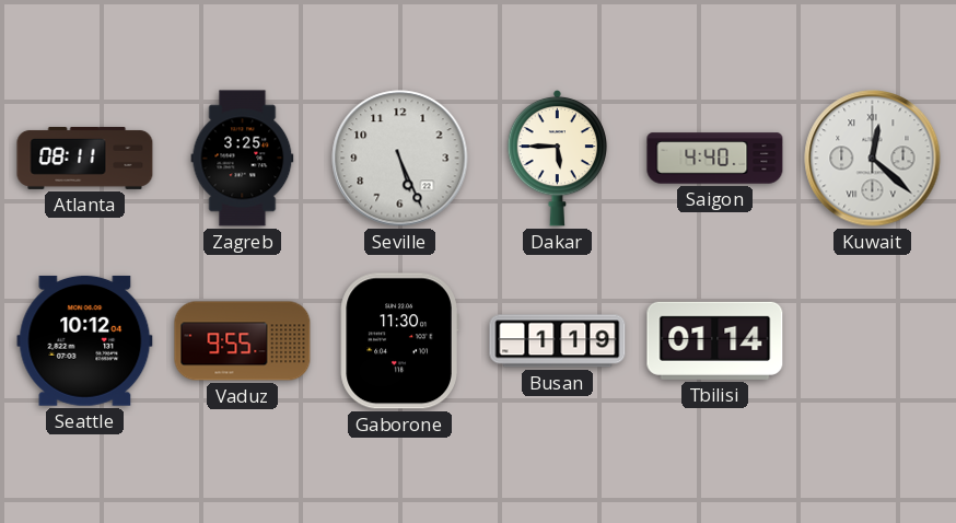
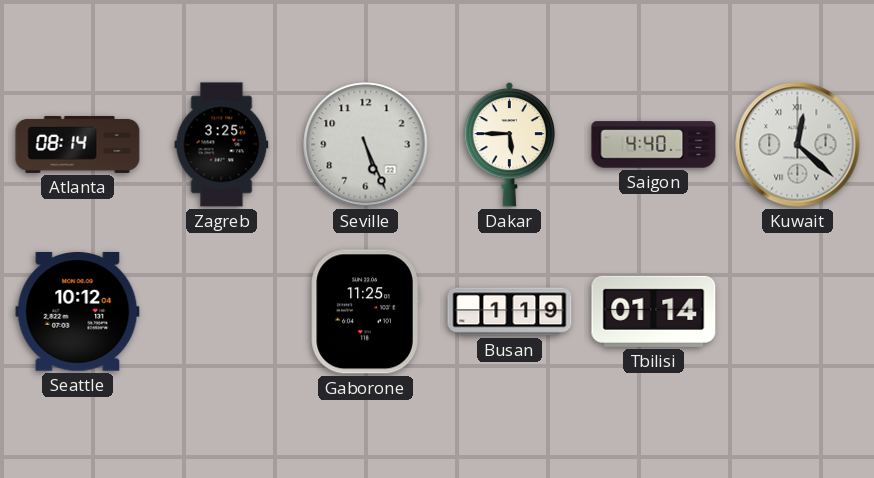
Atlanta: 08:11 -> 08:14 (78, 144)
Vaduz: 9:55 -> none (243, 341)
Gaborone: 11:30 -> 11:25 (365, 312)
